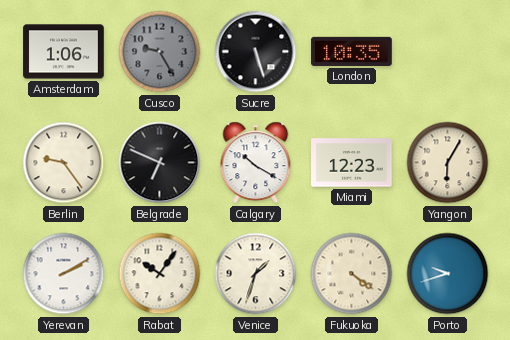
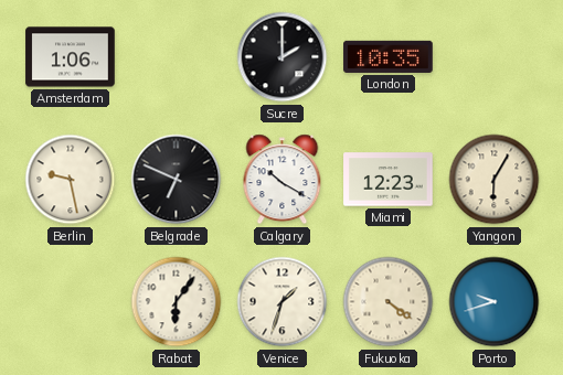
Cusco: 9:25 -> none (160, 52)
Sucre: 5:27 -> 2:00 (283, 57)
Berlin: 9:24 -> 9:28 (71, 180)
Yerevan: 2:10 -> none (64, 274)
Rabat: 10:06 -> 6:06 (177, 302)
